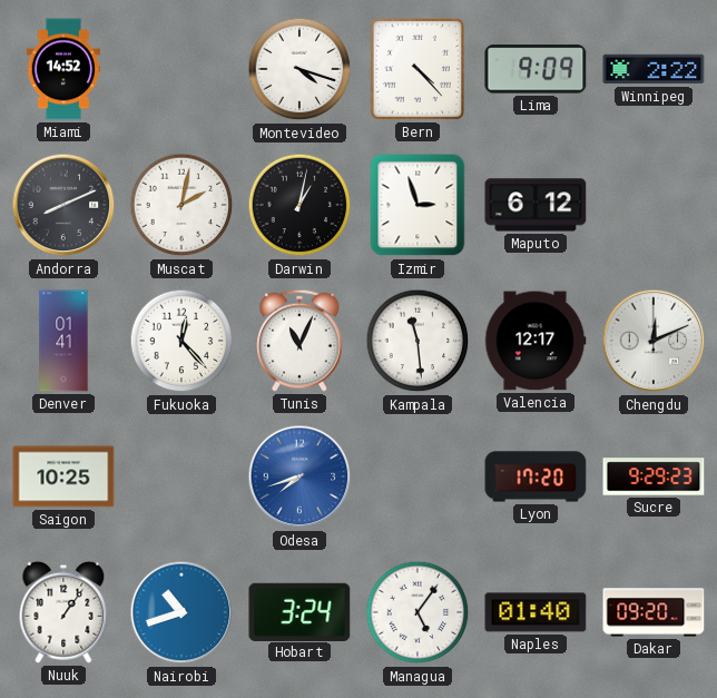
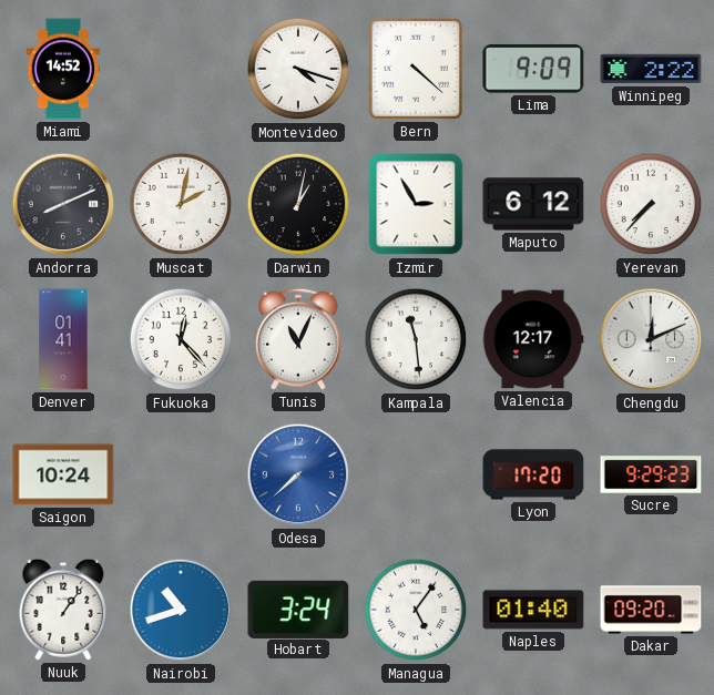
Bern: 4:23 -> 4:22 (416, 69)
Izmir: 2:57 -> 2:55 (416, 204)
Yerevan: none -> 7:37 (651, 204)
Saigon: 10:25 -> 10:24 (63, 474)
Odesa: 7:42 -> 7:38 (298, 474)
